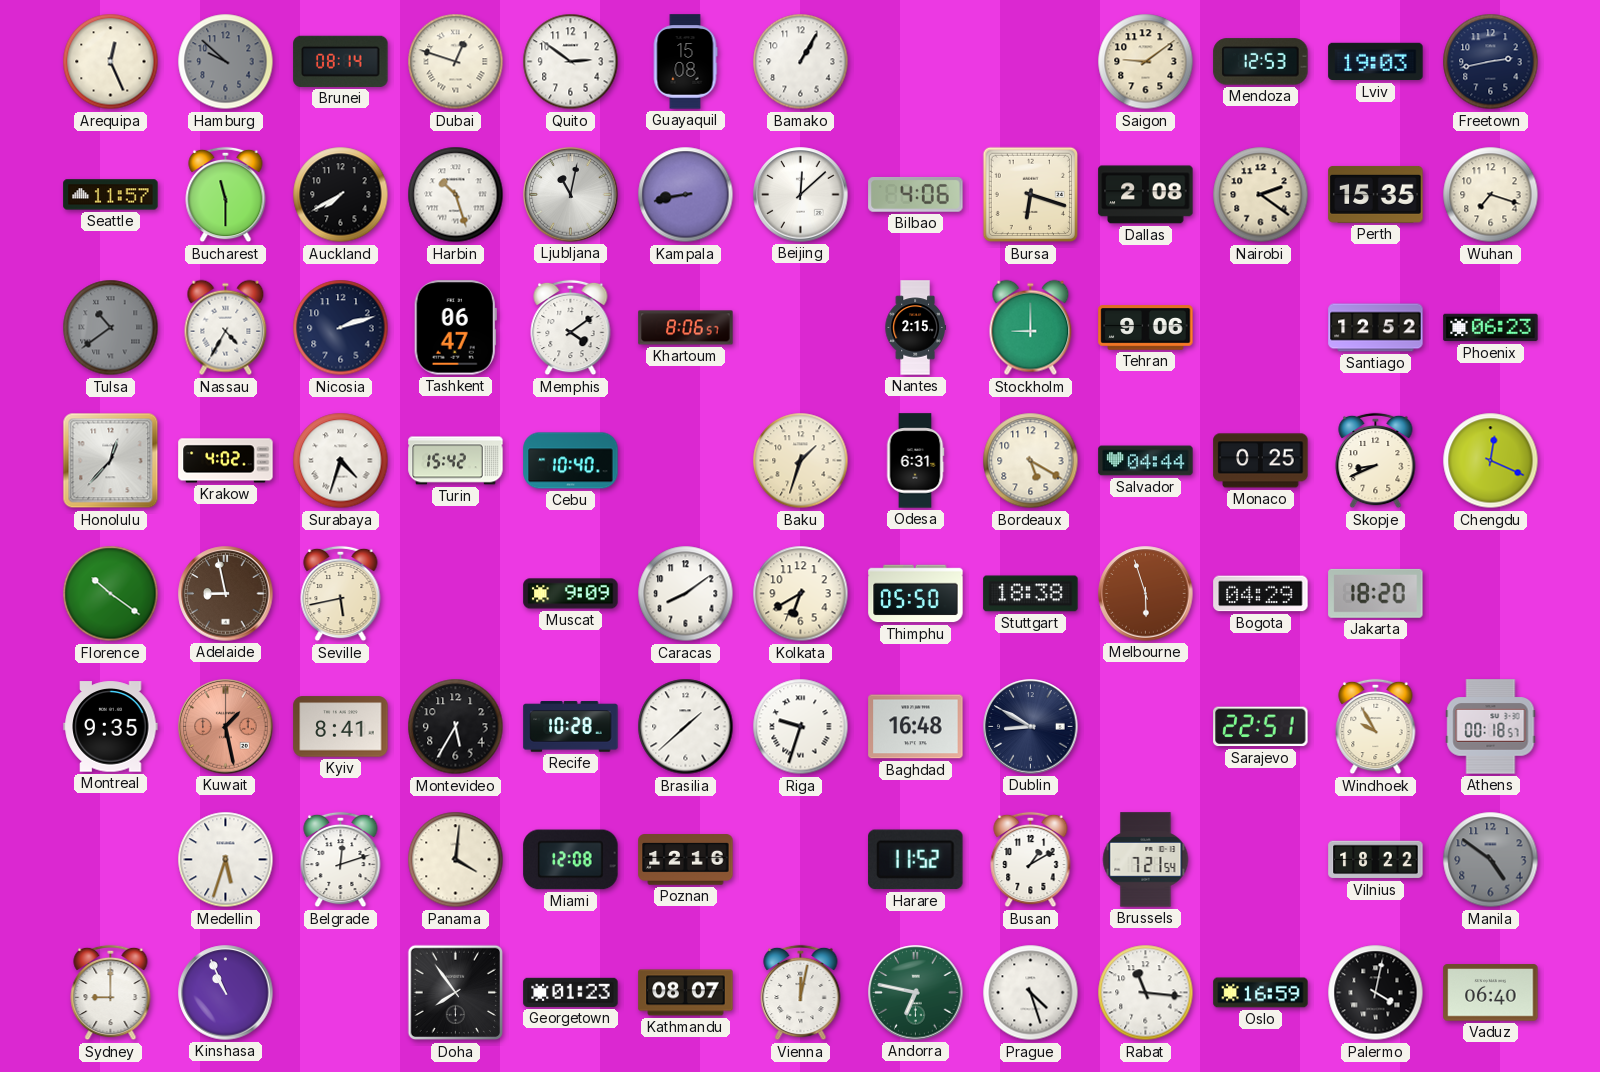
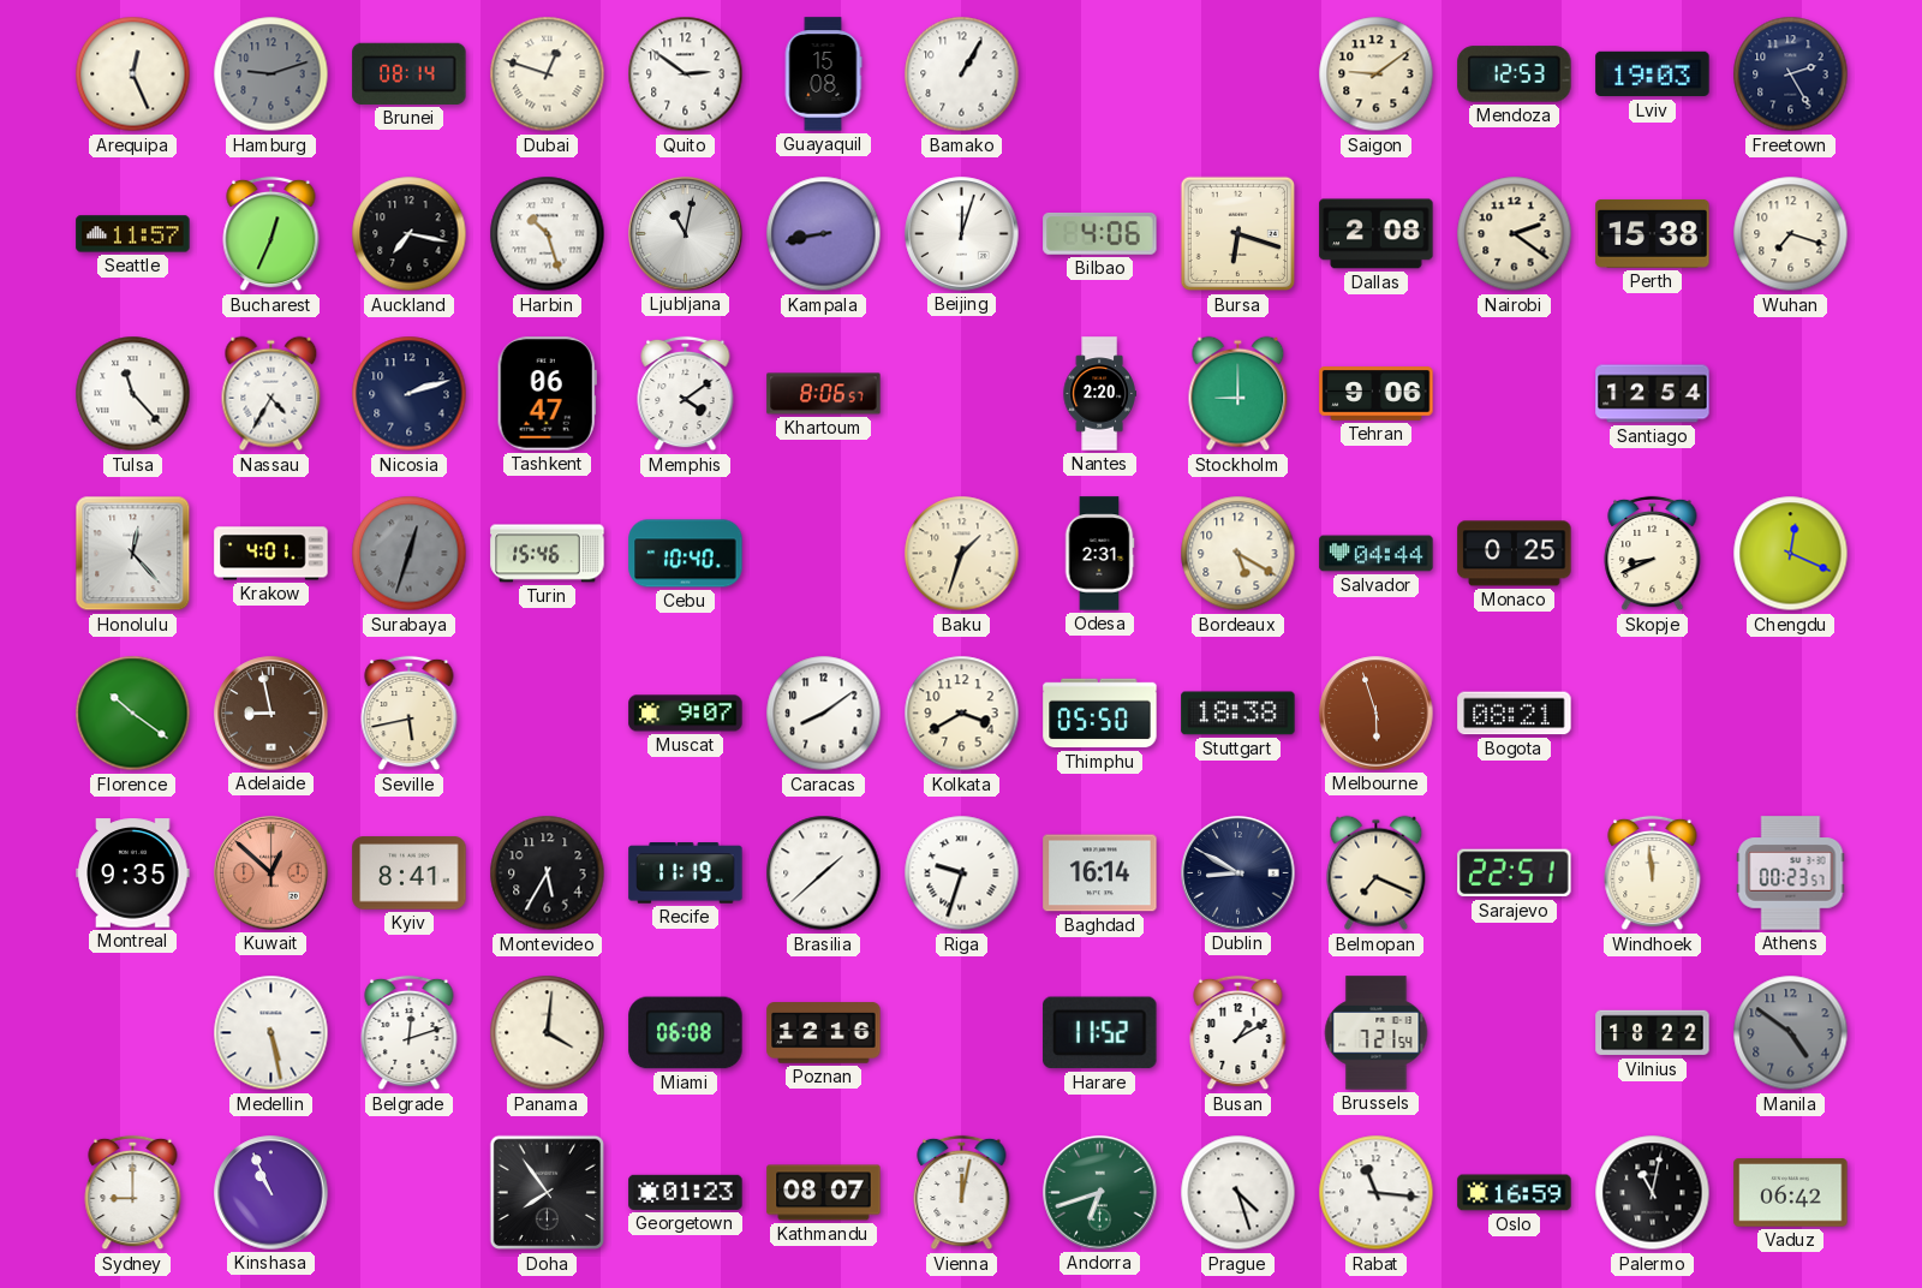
Hamburg: 9:52 -> 9:12 (271, 74)
Freetown: 2:43 -> 2:25 (1791, 74)
Bucharest: 11:30 -> 12:34 (271, 234)
Auckland: 7:40 -> 7:17 (410, 234)
Beijing: 12:08 -> 12:03 (962, 234)
Perth: 15:35 -> 15:38 (1653, 233)
Tulsa: 10:39 -> 11:23 (133, 394)
Tulsa dial: grey -> white (133, 394)
Nantes: 2:15 -> 2:20 (1099, 394)
Santiago: 12:52 -> 12:54 (1653, 394)
Phoenix: 06:23 -> none (1491, 328)
Honolulu: 12:37 -> 12:23 (133, 554)
Krakow: 4:02 -> 4:01 (271, 554)
Surabaya: 4:33 -> 12:33 (410, 554)
Surabaya dial: white -> grey (410, 554)
Turin: 15:42 -> 15:46 (548, 554)
Odesa: 6:31 -> 2:31 (1099, 554)
Muscat: 9:09 -> 9:07 (686, 714)
Kolkata: 6:40 -> 3:40 (962, 714)
Bogota: 04:29 -> 08:21 (1515, 714)
Jakarta: 18:20 -> none (1376, 593)
Kuwait: 1:28 -> 12:52 (271, 873)
Recife: 10:28 -> 11:19 (686, 873)
Baghdad: 16:48 -> 16:14 (1100, 873)
Belmopan: none -> 7:19 (1377, 873)
Windhoek: 9:55 -> 11:59 (1653, 873)
Athens: 00:18 -> 00:23 (1791, 873)
Medellin: 5:33 -> 5:28 (271, 1033)
Miami: 12:08 -> 06:08 (686, 1033)
Andorra: 6:47 -> 6:42 (1100, 1193)
Palermo: 4:02 -> 11:02 (1653, 1193)
Vaduz: 06:40 -> 06:42 (1791, 1193)
